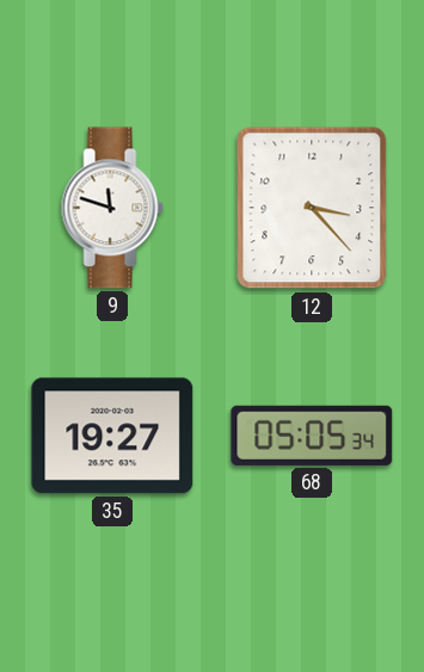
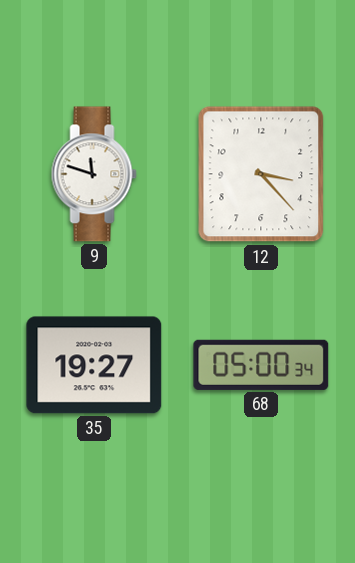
68: 05:05 -> 05:00 (261, 365)
